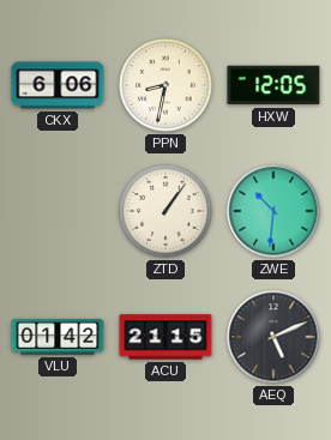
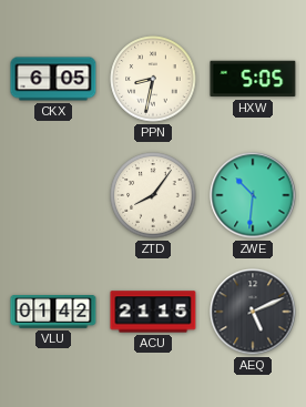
CKX: 6:06 -> 6:05 (53, 79)
HXW: 12:05 -> 5:05 (253, 79)
ZTD: 1:06 -> 8:06 (153, 195)
